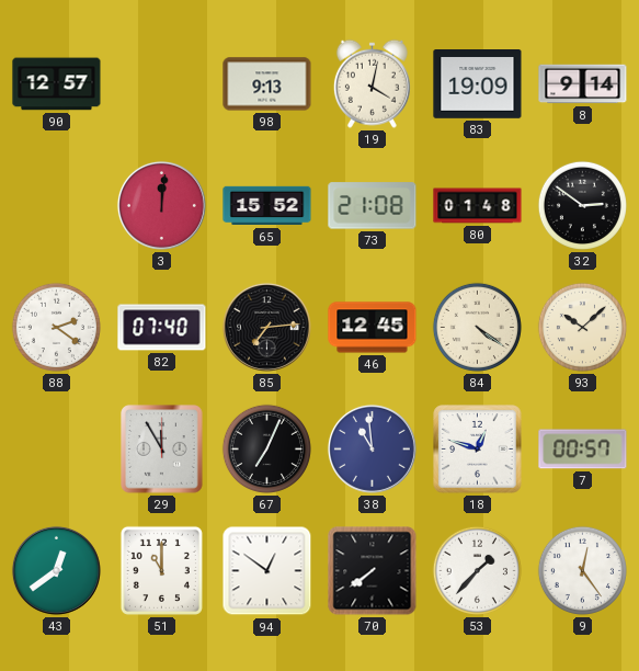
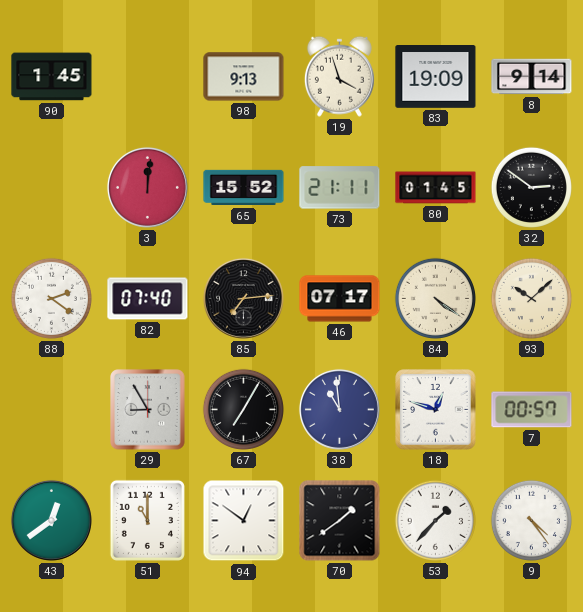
90: 12:57 -> 1:45 (52, 77)
19: 4:02 -> 3:57 (339, 76)
73: 21:08 -> 21:11 (340, 188)
80: 01:48 -> 01:45 (436, 188)
46: 12:45 -> 07:17 (340, 299)
29: 11:55 -> 8:55 (148, 410)
67: 7:04 -> 7:05 (243, 409)
70: 7:39 -> 1:39 (340, 521)
9: 12:24 -> 4:24 (531, 520)
